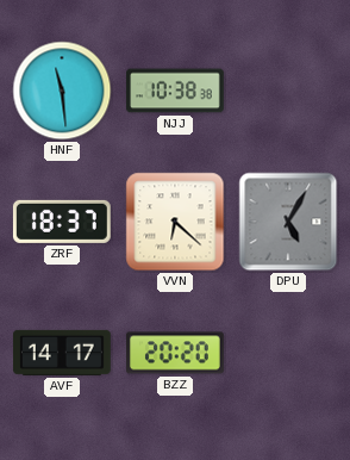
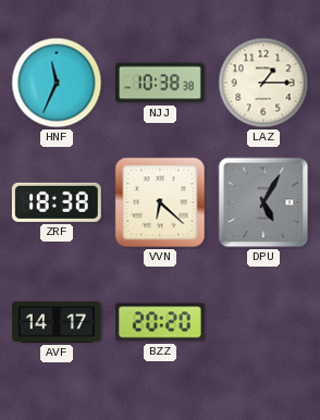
HNF: 11:29 -> 11:34 (57, 83)
LAZ: none -> 1:15 (263, 83)
ZRF: 18:37 -> 18:38 (57, 202)
